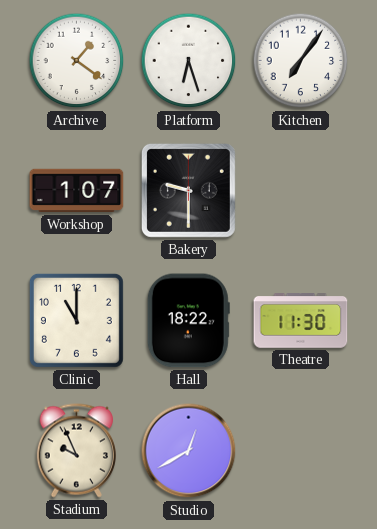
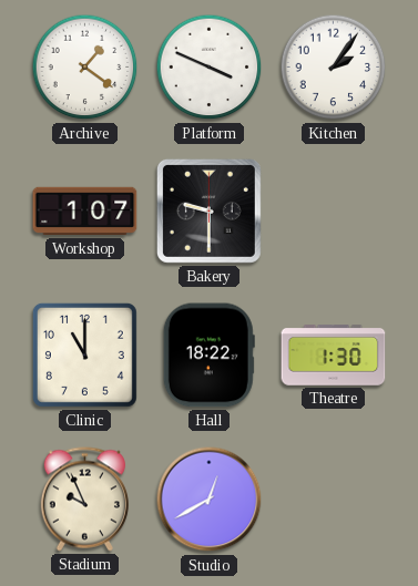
Platform: 6:27 -> 3:49 (210, 68)
Kitchen: 7:06 -> 2:06 (334, 68)
Theatre: 11:30 -> 1:30 (334, 356)
